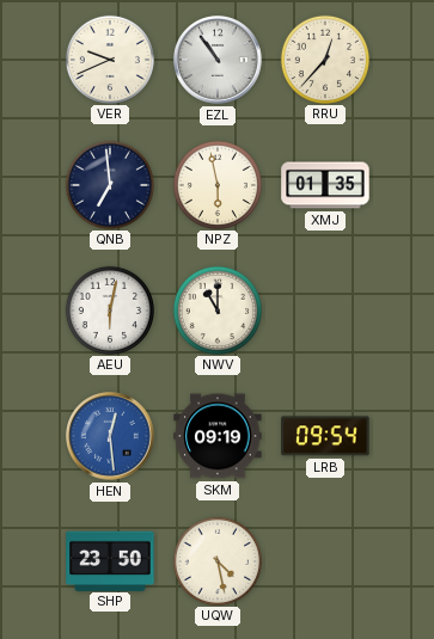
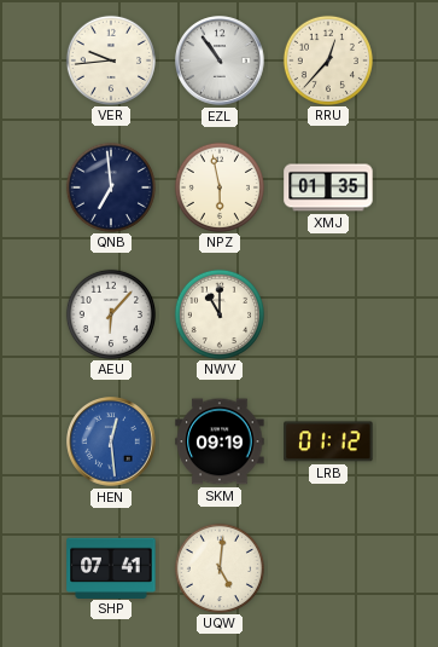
VER: 9:41 -> 9:44 (110, 59)
AEU: 6:02 -> 6:07 (110, 313)
LRB: 09:54 -> 01:12 (328, 441)
SHP: 23:50 -> 07:41 (111, 567)
UQW: 4:28 -> 5:01 (218, 567)
